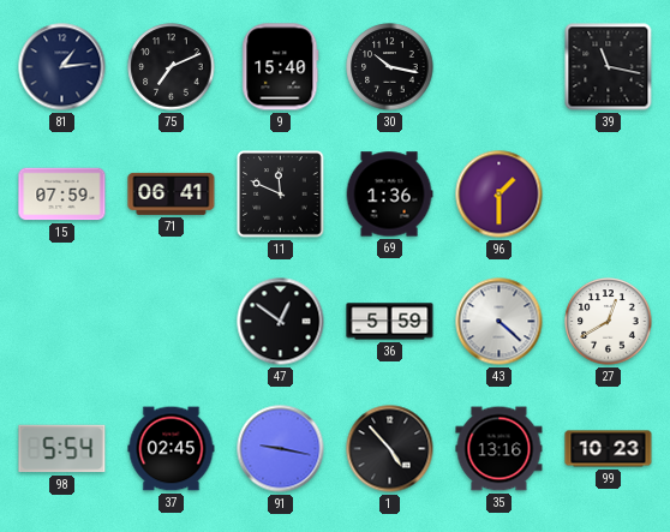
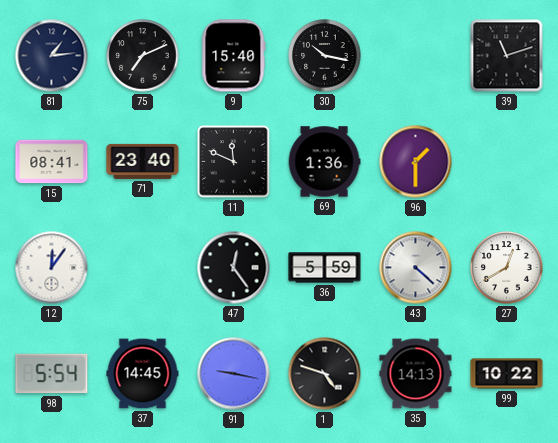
39: 11:17 -> 11:12 (507, 56)
15: 07:59 -> 08:41 (52, 162)
71: 06:41 -> 23:40 (143, 161)
12: none -> 12:06 (52, 268)
47: 12:51 -> 12:24 (234, 268)
37: 02:45 -> 14:45 (143, 374)
1: 4:53 -> 4:48 (325, 374)
35: 13:16 -> 14:13 (416, 374)
99: 10:23 -> 10:22 (507, 374)
